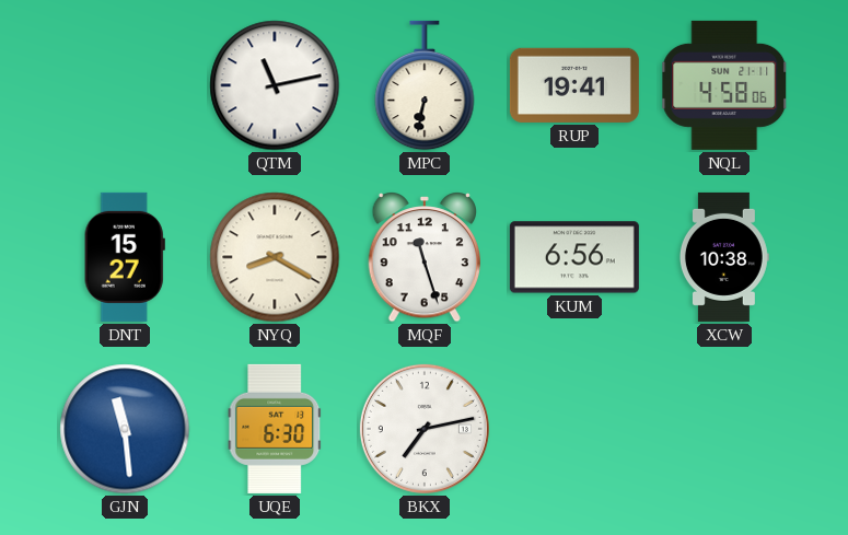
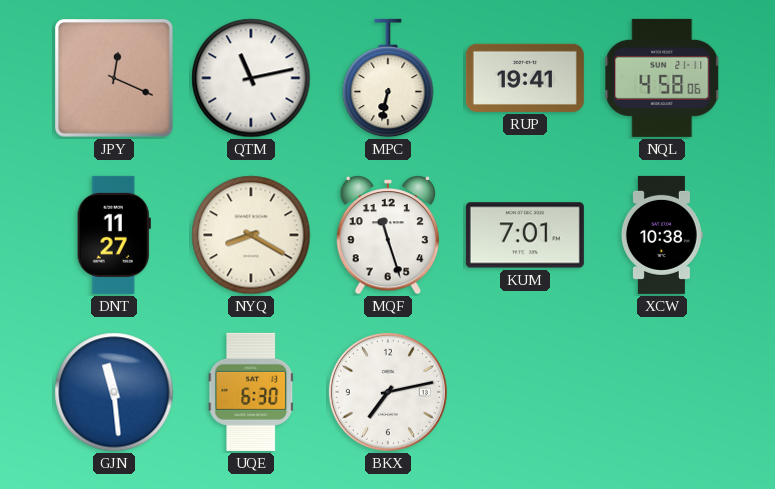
JPY: none -> 12:19 (114, 78)
DNT: 15:27 -> 11:27 (114, 235)
KUM: 6:56 -> 7:01 (525, 235)
